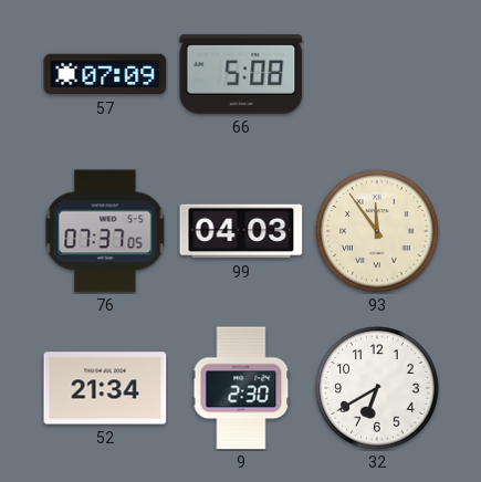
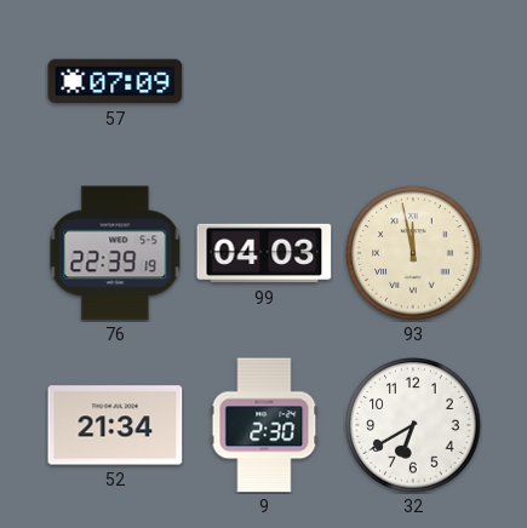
66: 5:08 -> none (241, 74)
76: 07:37 -> 22:39 (115, 253)
93: 11:54 -> 11:58 (413, 253)
